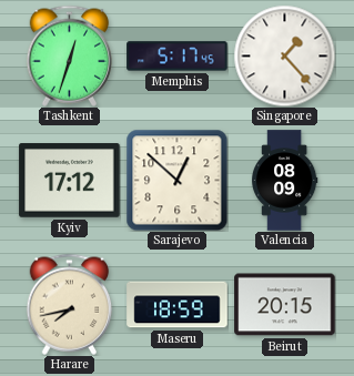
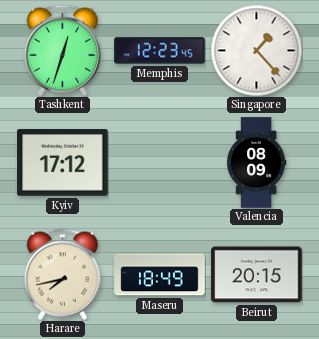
Memphis: 5:17 -> 12:23 (160, 51)
Sarajevo: 12:52 -> none (176, 180)
Maseru: 18:59 -> 18:49 (160, 275)
